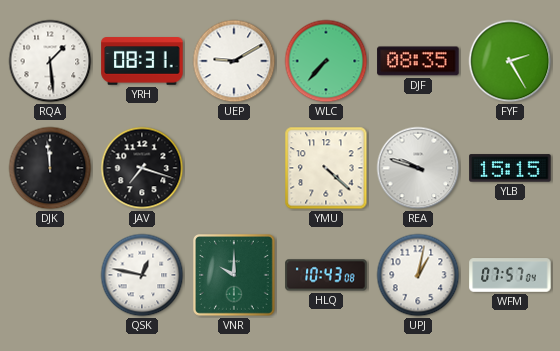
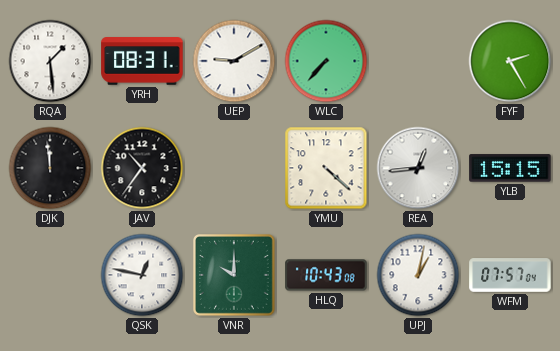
DJF: 08:35 -> none (418, 61)
JAV: 7:18 -> 10:36 (142, 168)
REA: 9:48 -> 12:44 (418, 168)
